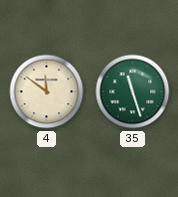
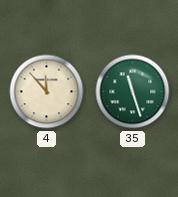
4: 11:51 -> 11:53 (47, 92)
